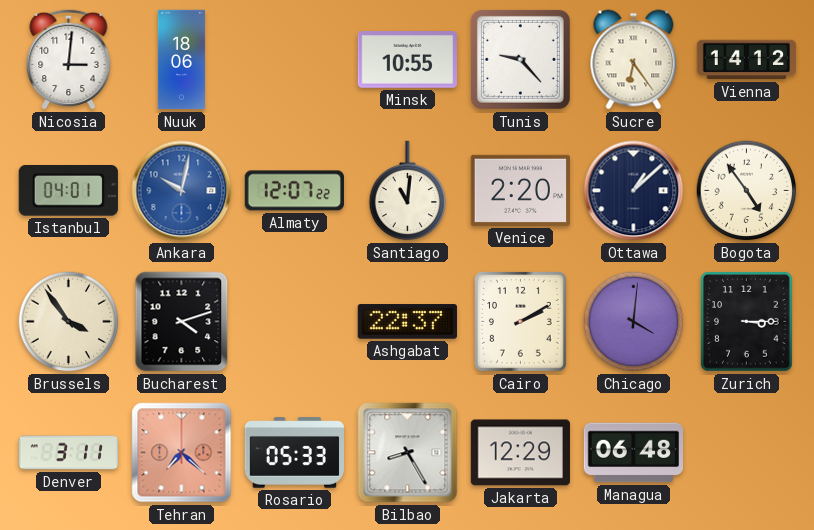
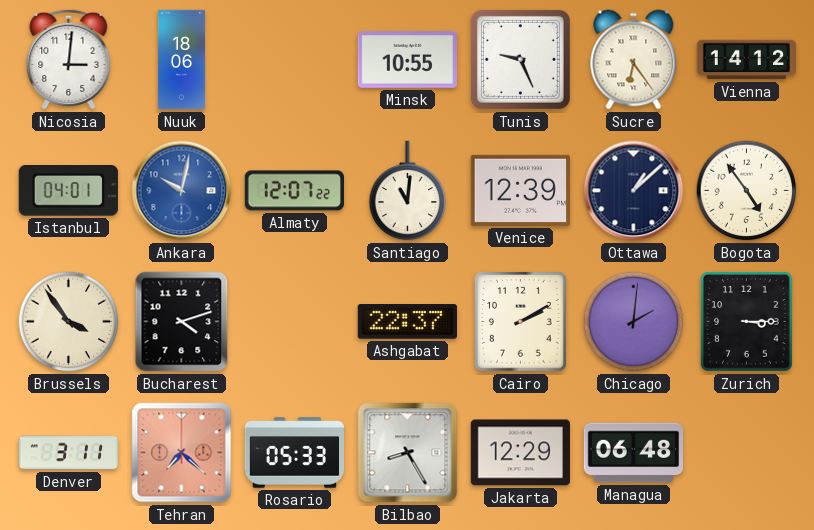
Tunis: 9:23 -> 9:26 (520, 59)
Venice: 2:20 -> 12:39 (520, 190)
Chicago: 4:01 -> 2:01 (634, 322)
